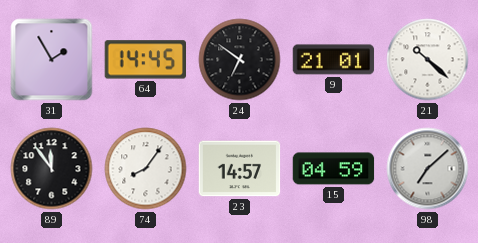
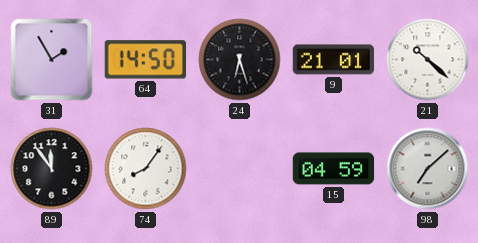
64: 14:45 -> 14:50 (145, 60)
24: 6:51 -> 6:27 (240, 60)
23: 14:57 -> none (240, 169)
